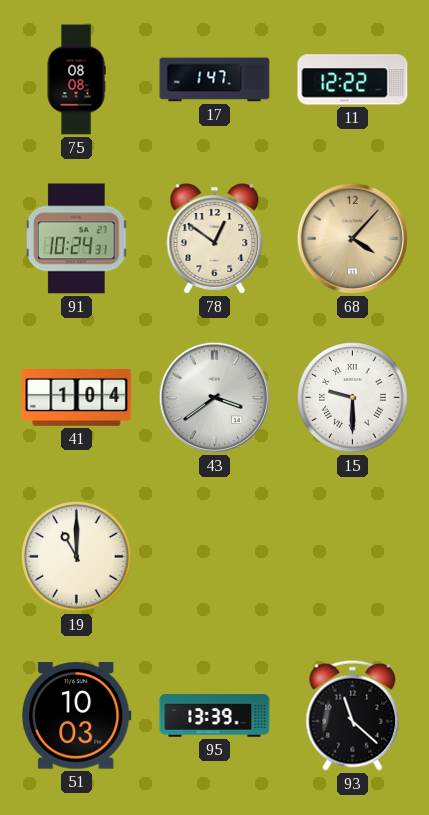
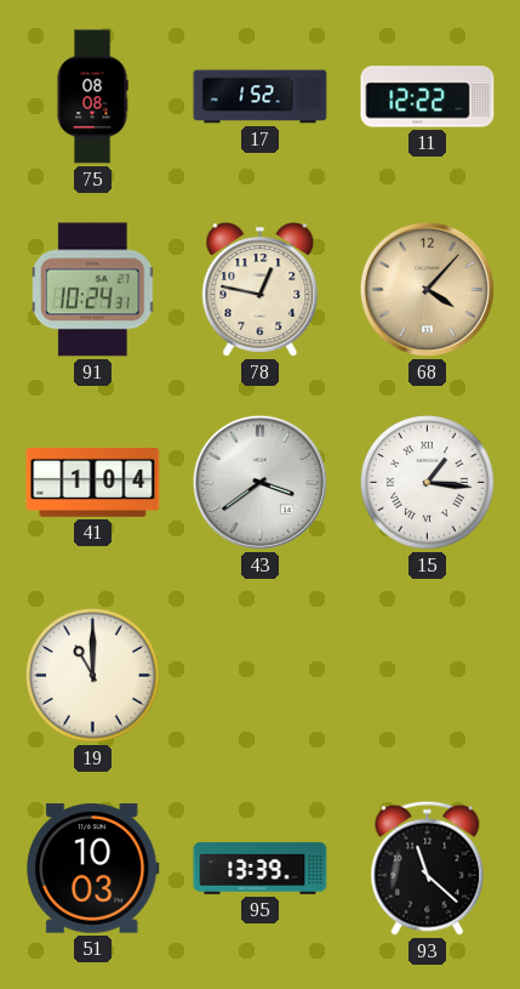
17: 1:47 -> 1:52 (261, 97)
78: 12:51 -> 12:47 (261, 290)
15: 9:30 -> 1:16 (428, 483)
